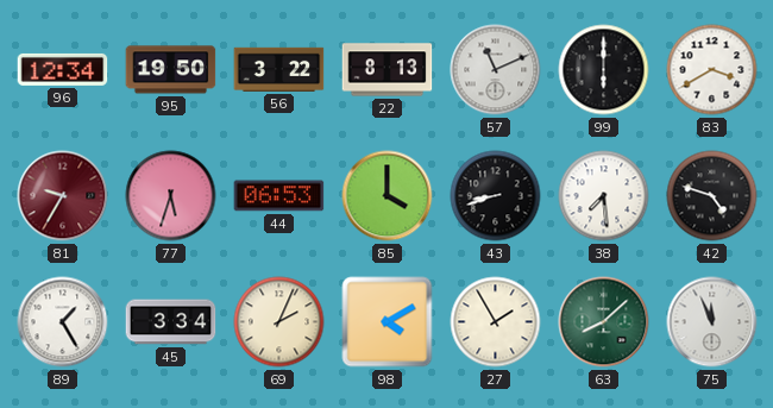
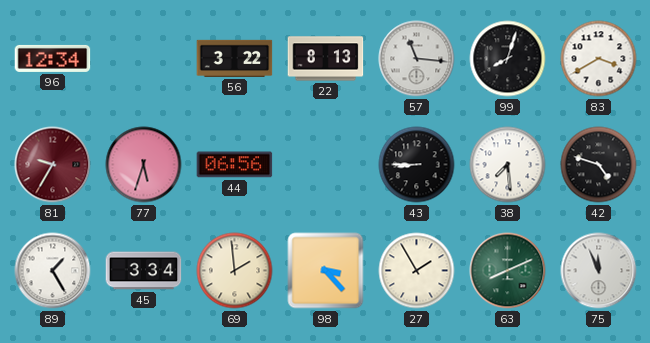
95: 19:50 -> none (171, 70)
57: 11:11 -> 11:16 (417, 59)
99: 6:00 -> 8:03 (508, 59)
44: 06:53 -> 06:56 (235, 165)
85: 4:00 -> none (388, 196)
43: 8:42 -> 8:45 (417, 165)
69: 2:04 -> 1:59 (235, 271)
98: 4:10 -> 3:23 (326, 271)
63: 8:08 -> 8:11 (508, 271)
